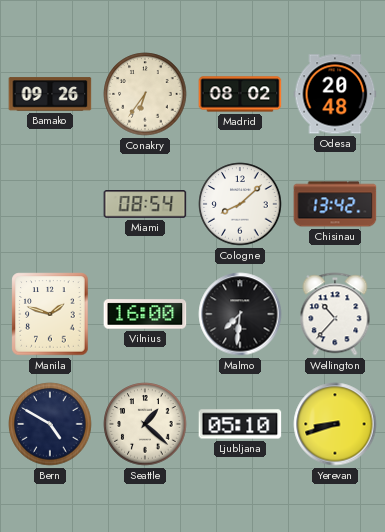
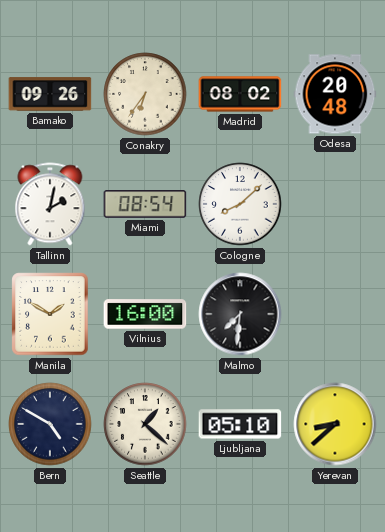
Tallinn: none -> 2:02 (50, 204)
Chisinau: 13:42 -> none (335, 204)
Manila: 1:48 -> 1:50 (50, 314)
Wellington: 10:37 -> none (335, 314)
Yerevan: 8:42 -> 8:38 (335, 424)
